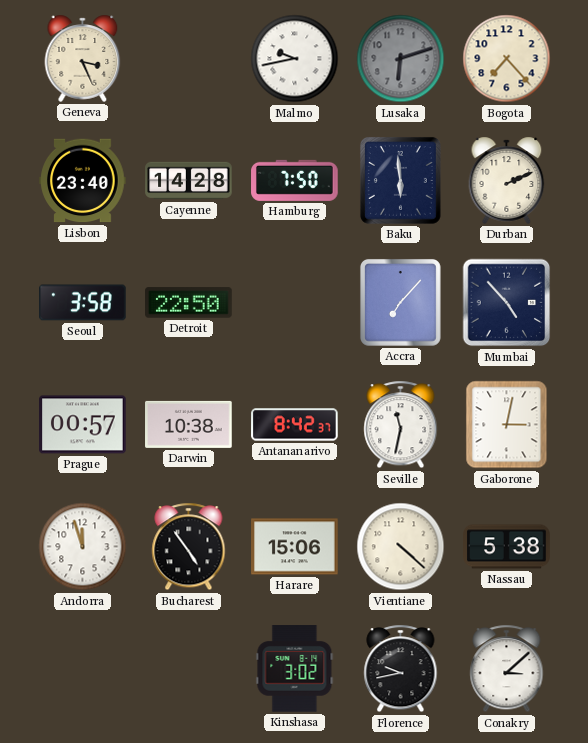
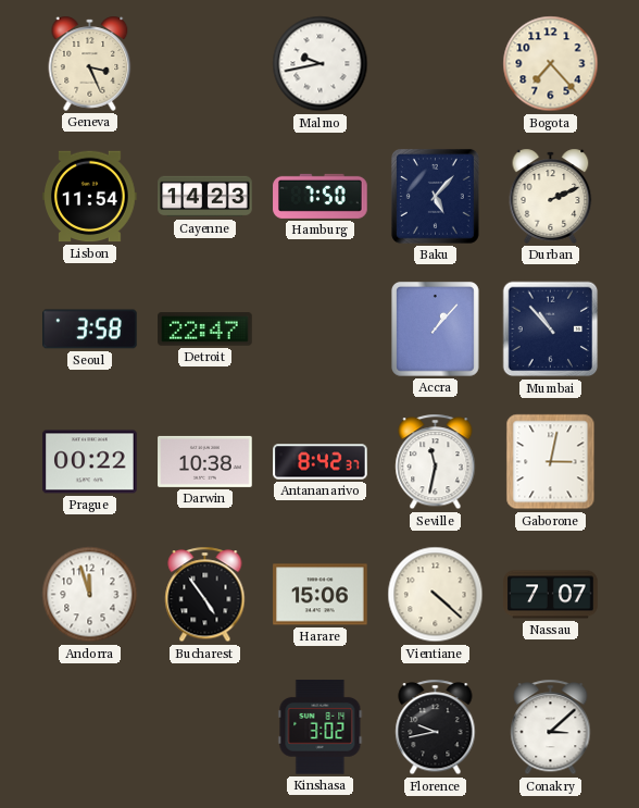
Lusaka: 6:12 -> none (401, 59)
Lisbon: 23:40 -> 11:54 (90, 197)
Cayenne: 14:28 -> 14:23 (205, 197)
Baku: 5:59 -> 5:07 (435, 196)
Detroit: 22:50 -> 22:47 (205, 330)
Accra: 7:07 -> 1:07 (435, 328)
Mumbai: 4:53 -> 10:53 (551, 330)
Prague: 00:57 -> 00:22 (90, 462)
Nassau: 5:38 -> 7:07 (551, 595)
